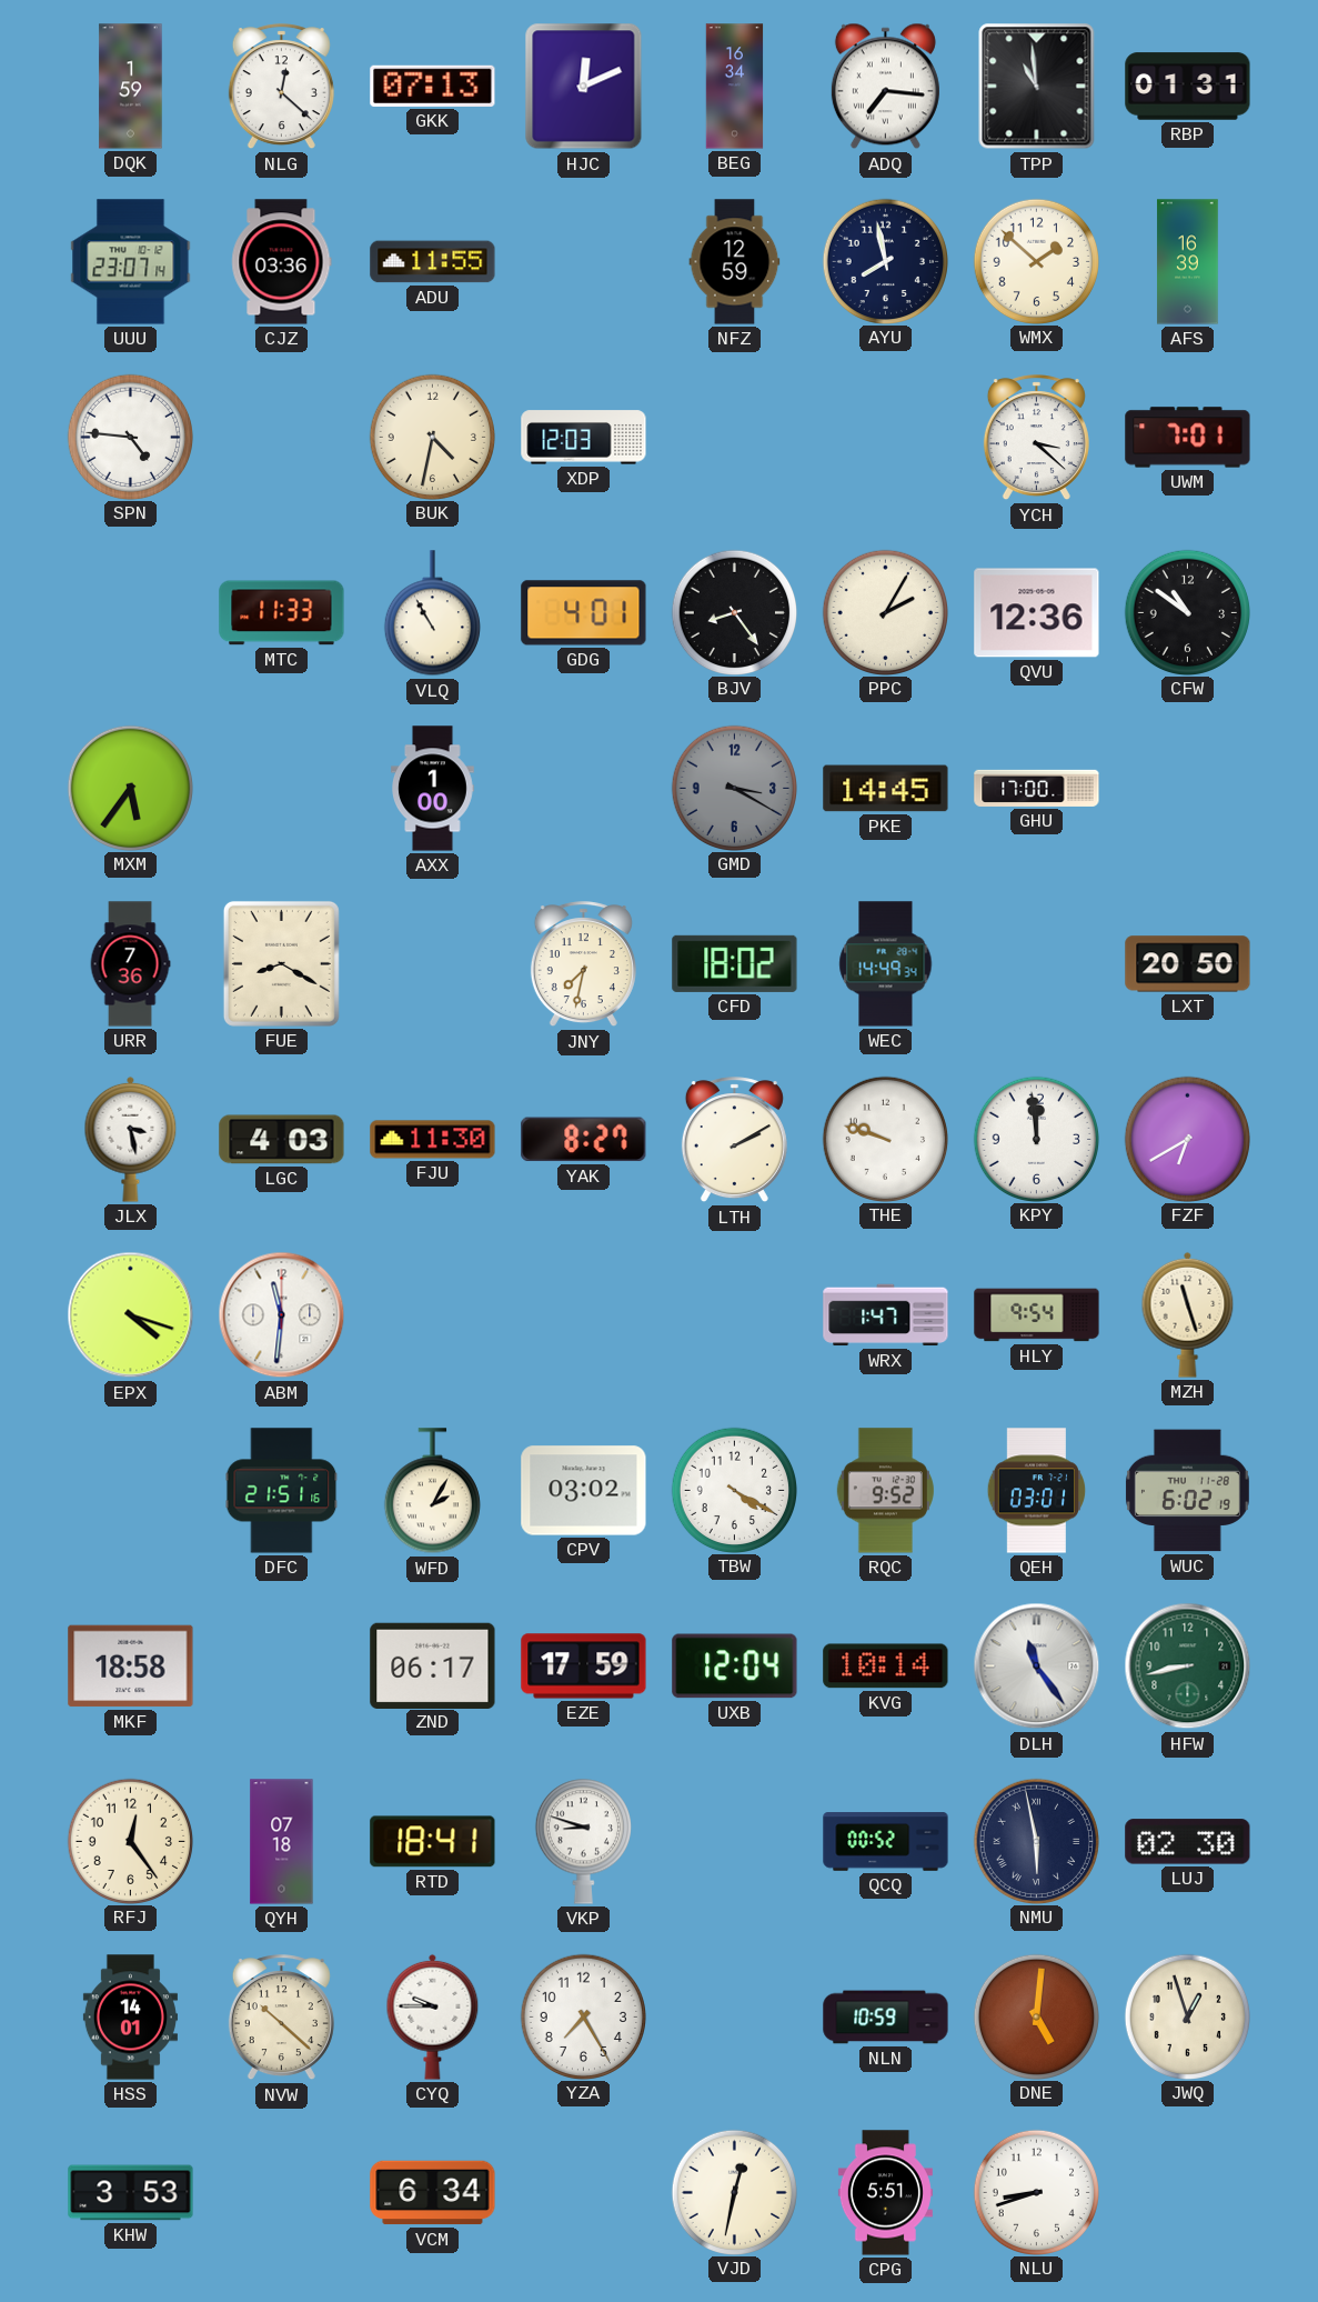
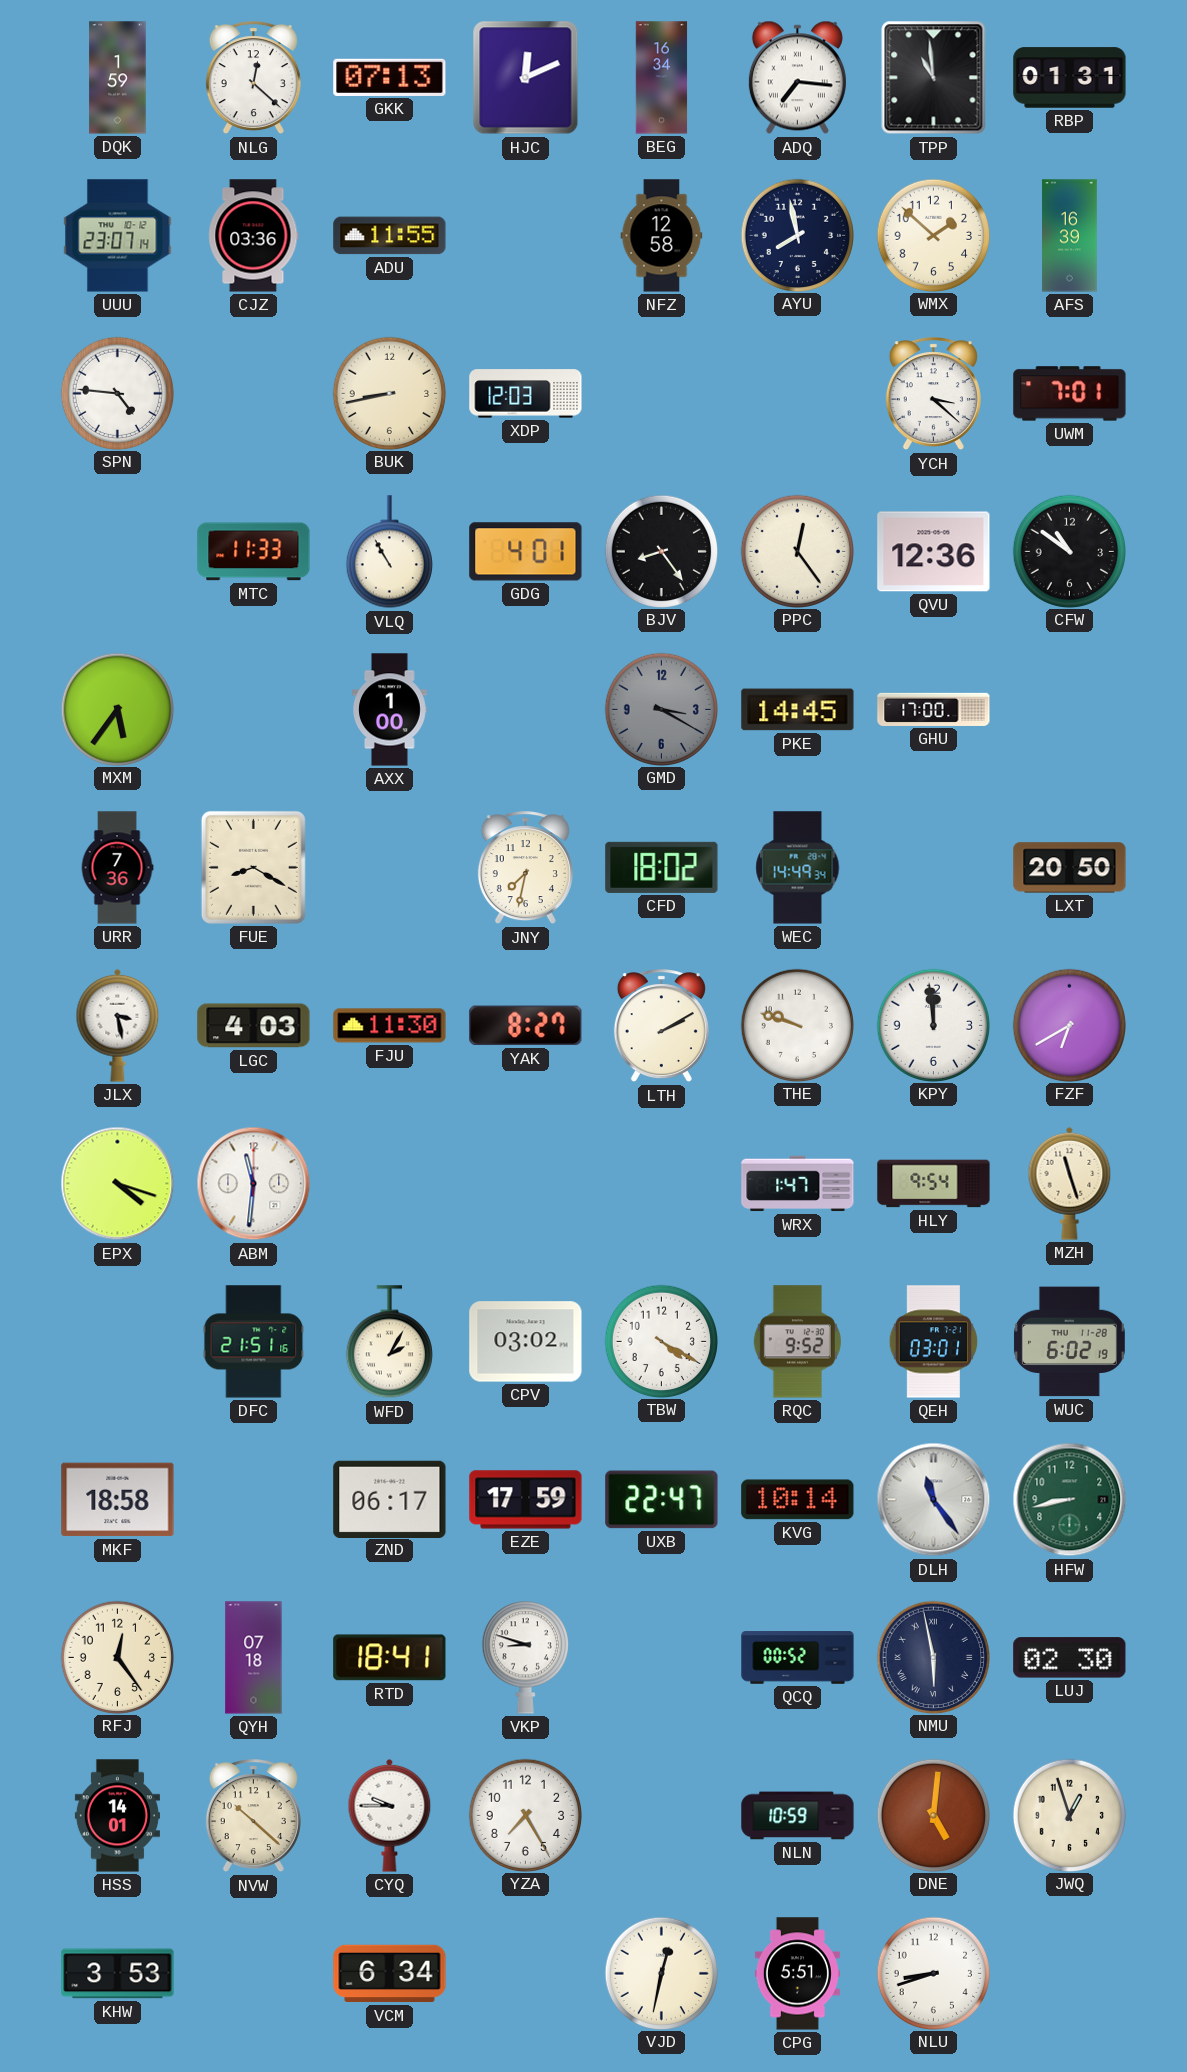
NFZ: 12:59 -> 12:58 (662, 236)
BUK: 4:32 -> 8:43 (389, 393)
PPC: 2:05 -> 12:24 (797, 551)
UXB: 12:04 -> 22:47 (662, 1500)
